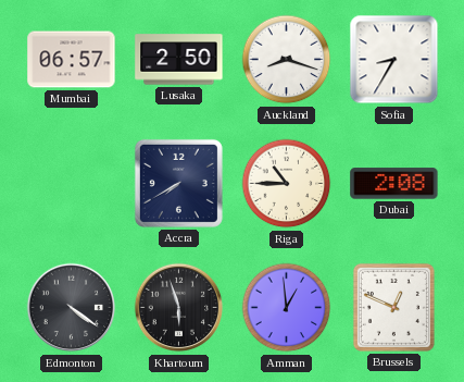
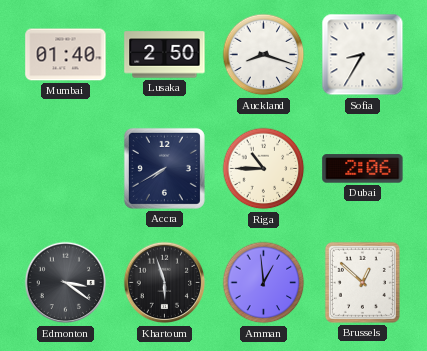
Mumbai: 06:57 -> 01:40 (66, 55)
Dubai: 2:08 -> 2:06 (363, 169)
Edmonton: 4:21 -> 3:21 (66, 283)
Brussels: 12:49 -> 12:52 (362, 282)
